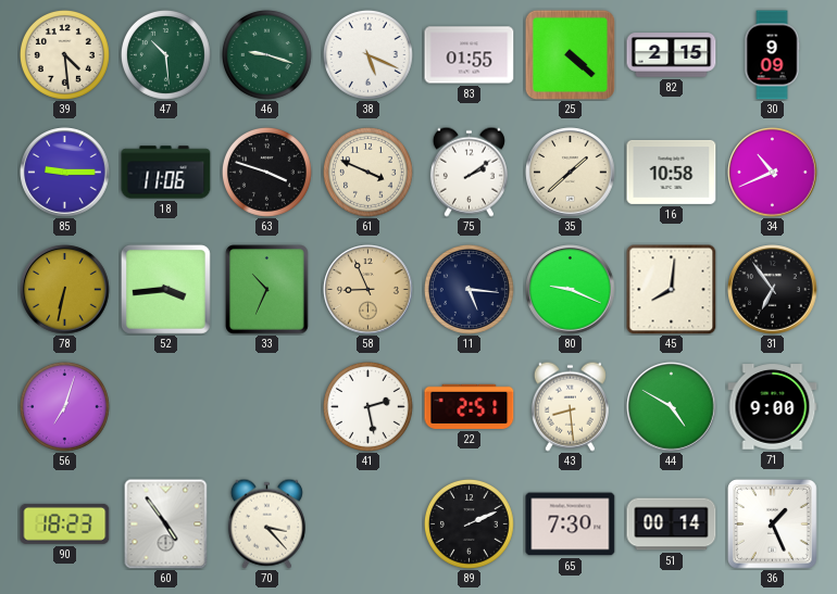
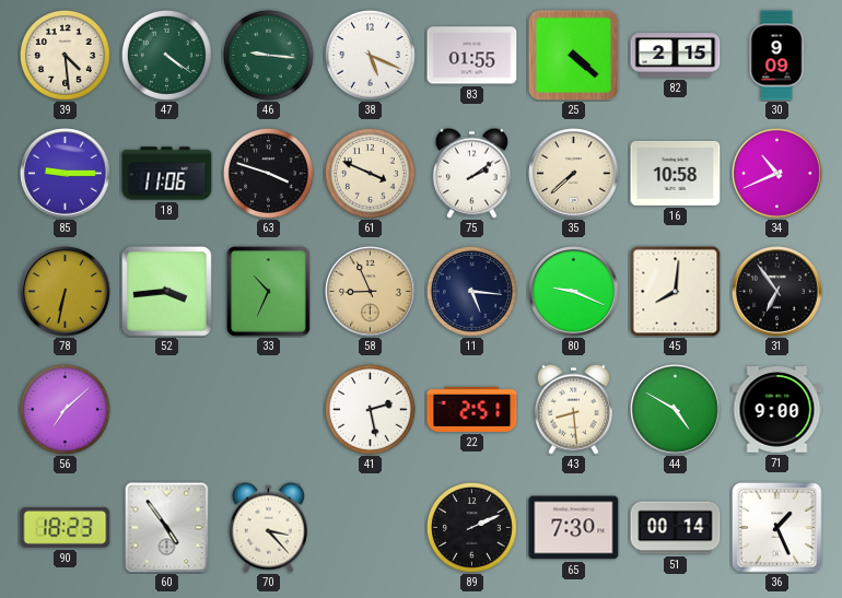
47: 10:29 -> 4:21 (166, 55)
46: 9:18 -> 9:16 (268, 55)
35: 1:38 -> 7:38 (574, 174)
56: 7:03 -> 7:08 (65, 409)
